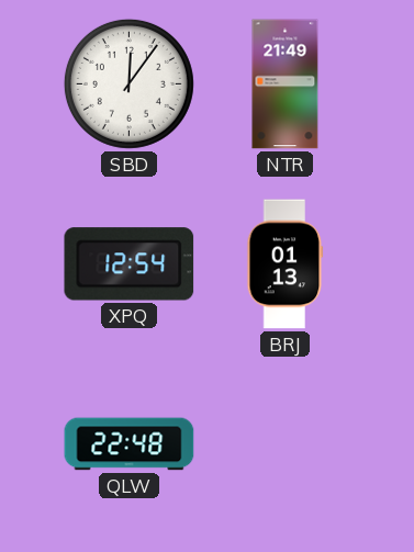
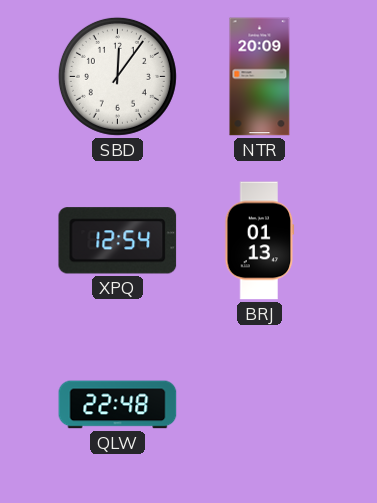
NTR: 21:49 -> 20:09 (260, 77)
